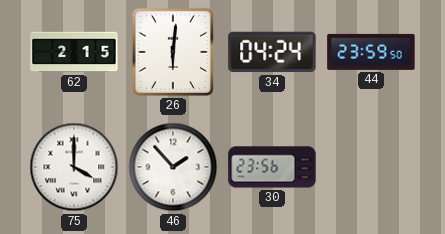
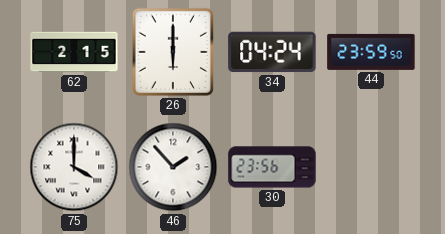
26: 6:01 -> 6:00 (173, 52)
